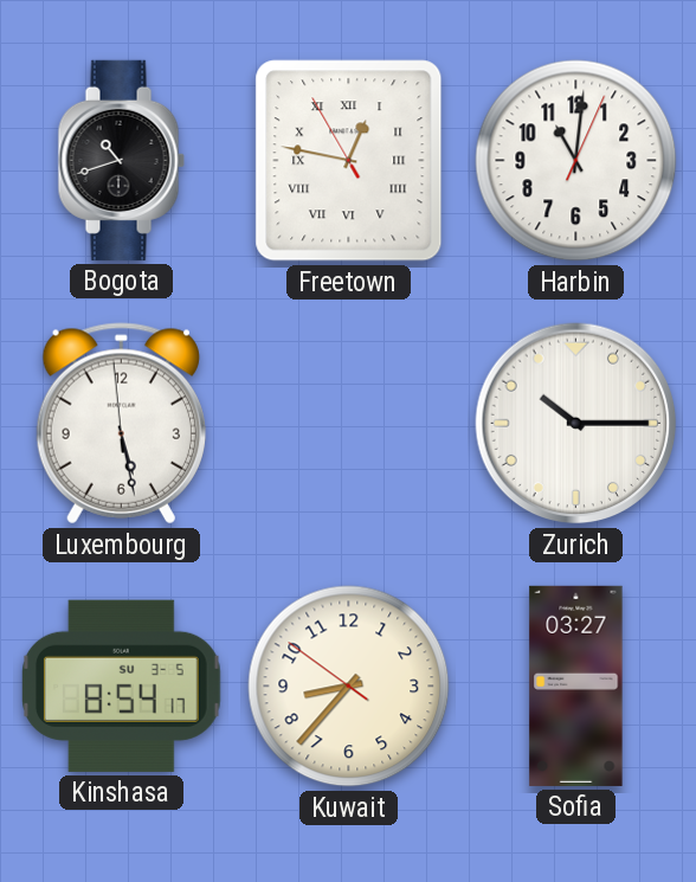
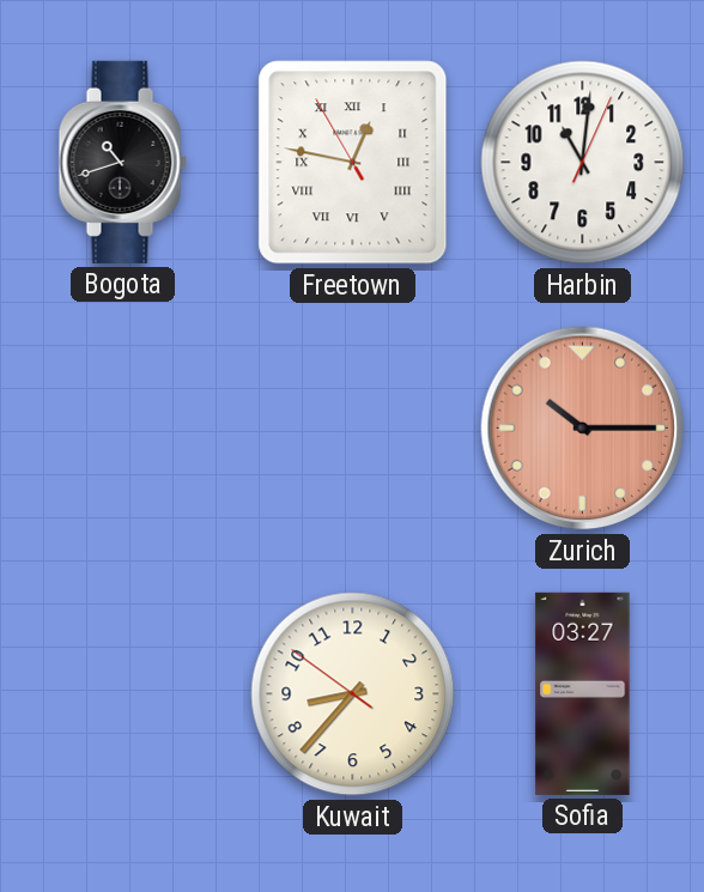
Luxembourg: 5:27 -> none (121, 424)
Zurich dial: white -> salmon (583, 429)
Kinshasa: 8:54 -> none (122, 685)
